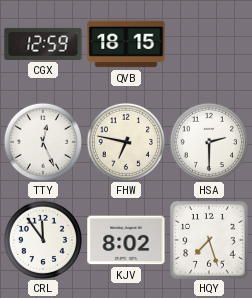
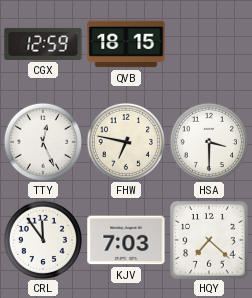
HSA: 2:30 -> 3:30 (208, 141)
KJV: 8:02 -> 7:03 (126, 240)
HQY: 7:27 -> 7:22 (209, 240)
